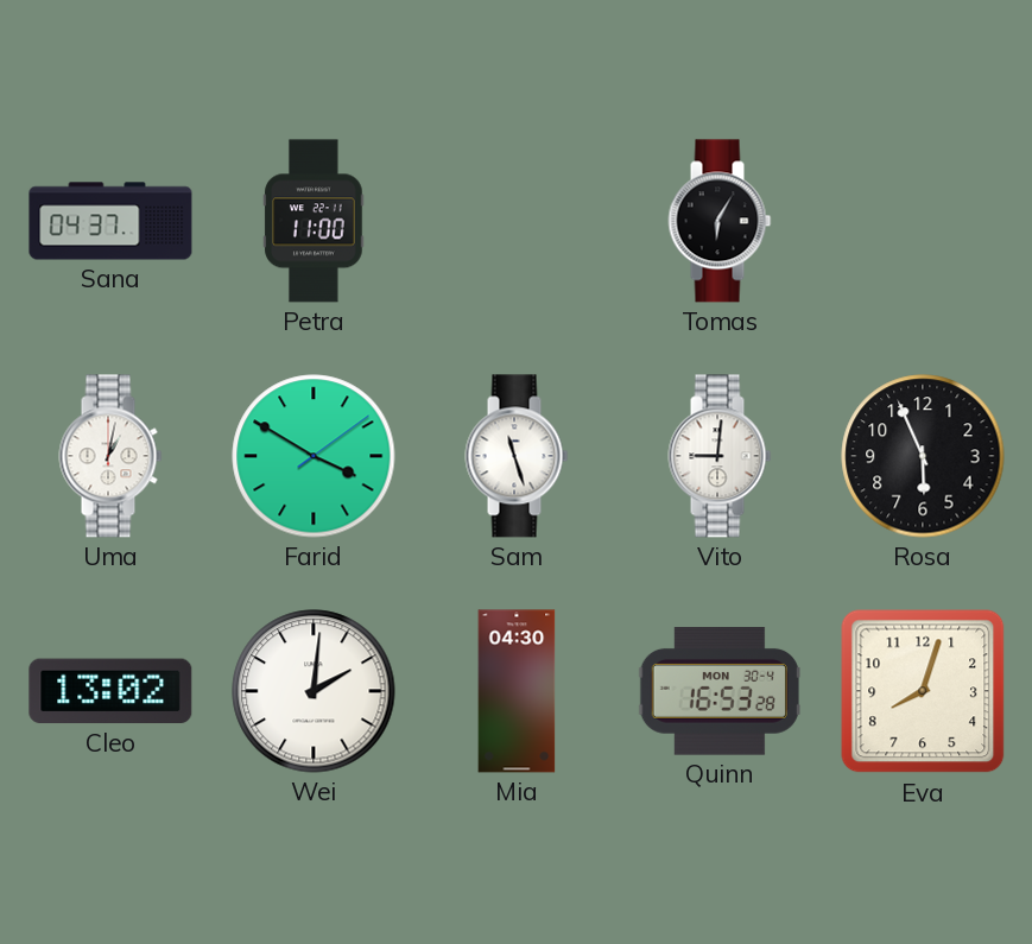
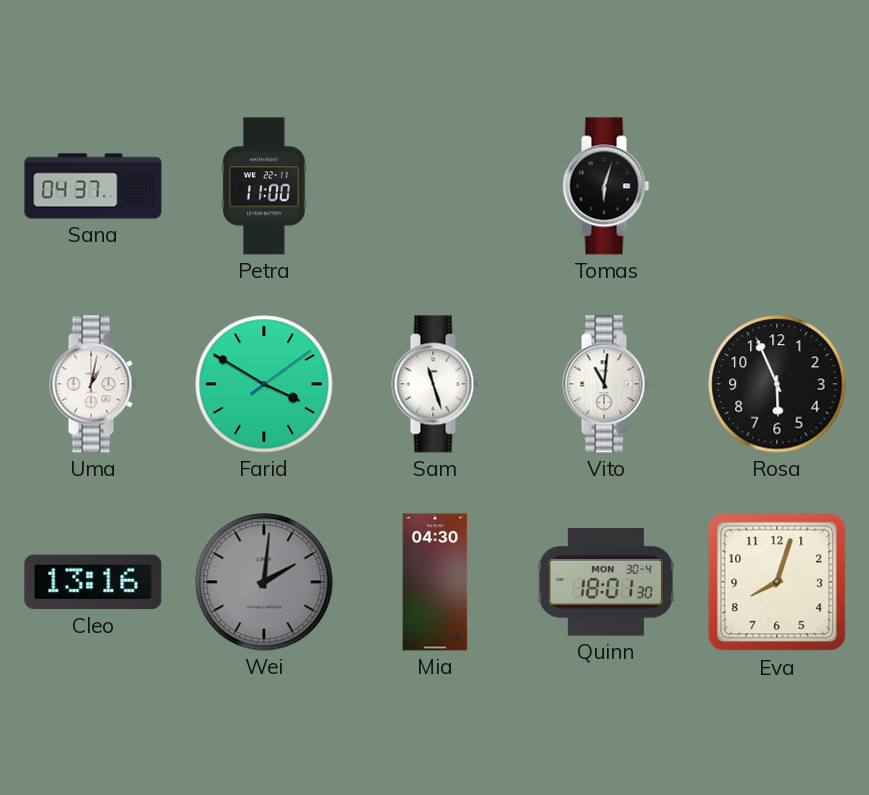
Tomas: 6:05 -> 6:03 (606, 186)
Vito: 9:01 -> 11:01 (606, 384)
Cleo: 13:02 -> 13:16 (93, 582)
Wei dial: white -> grey (264, 582)
Quinn: 16:53 -> 18:01 (606, 583)
